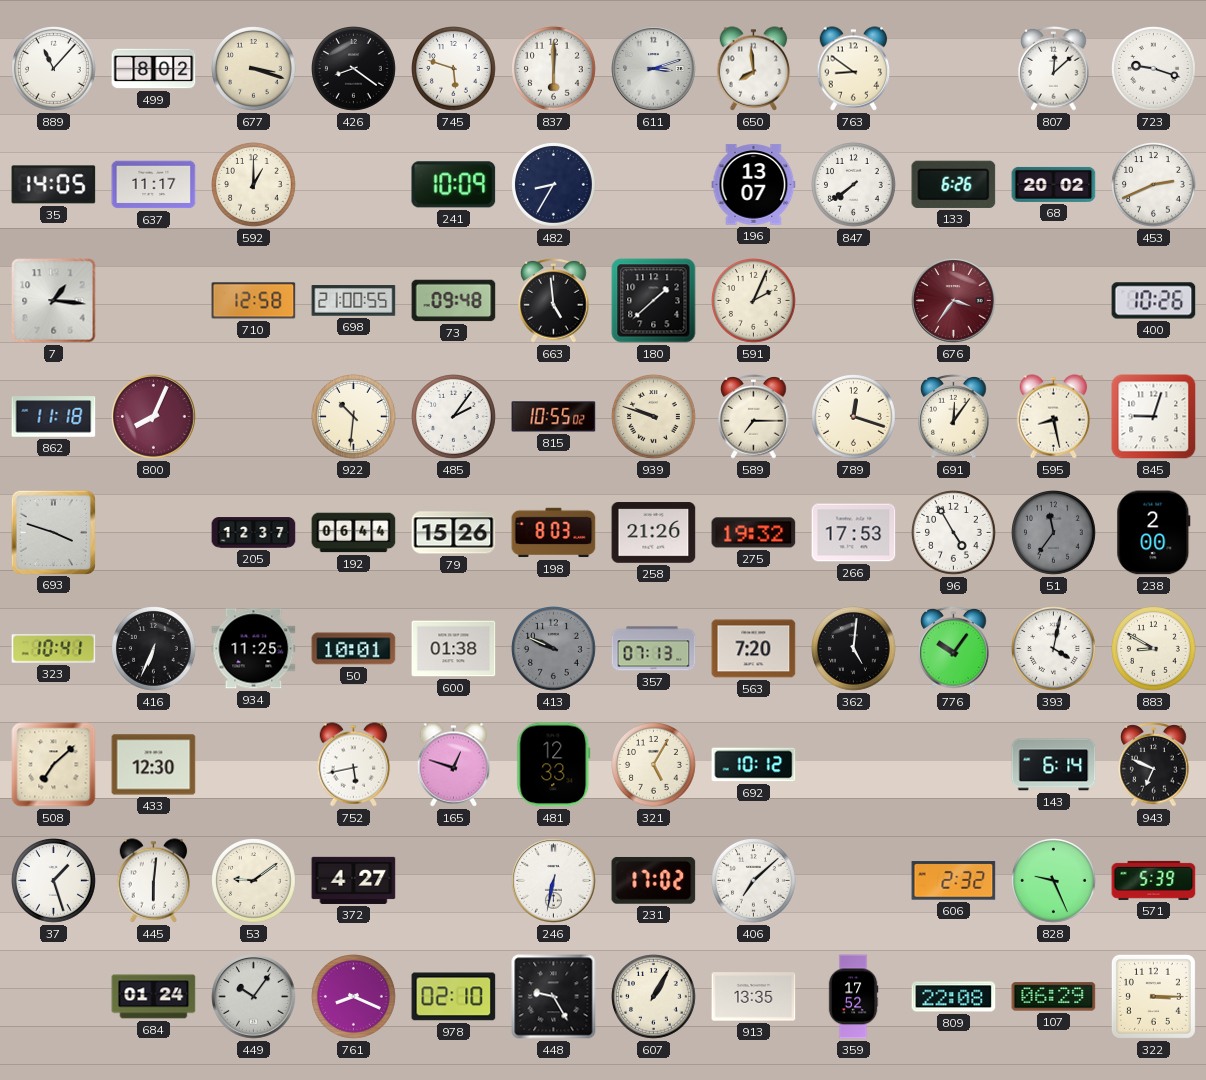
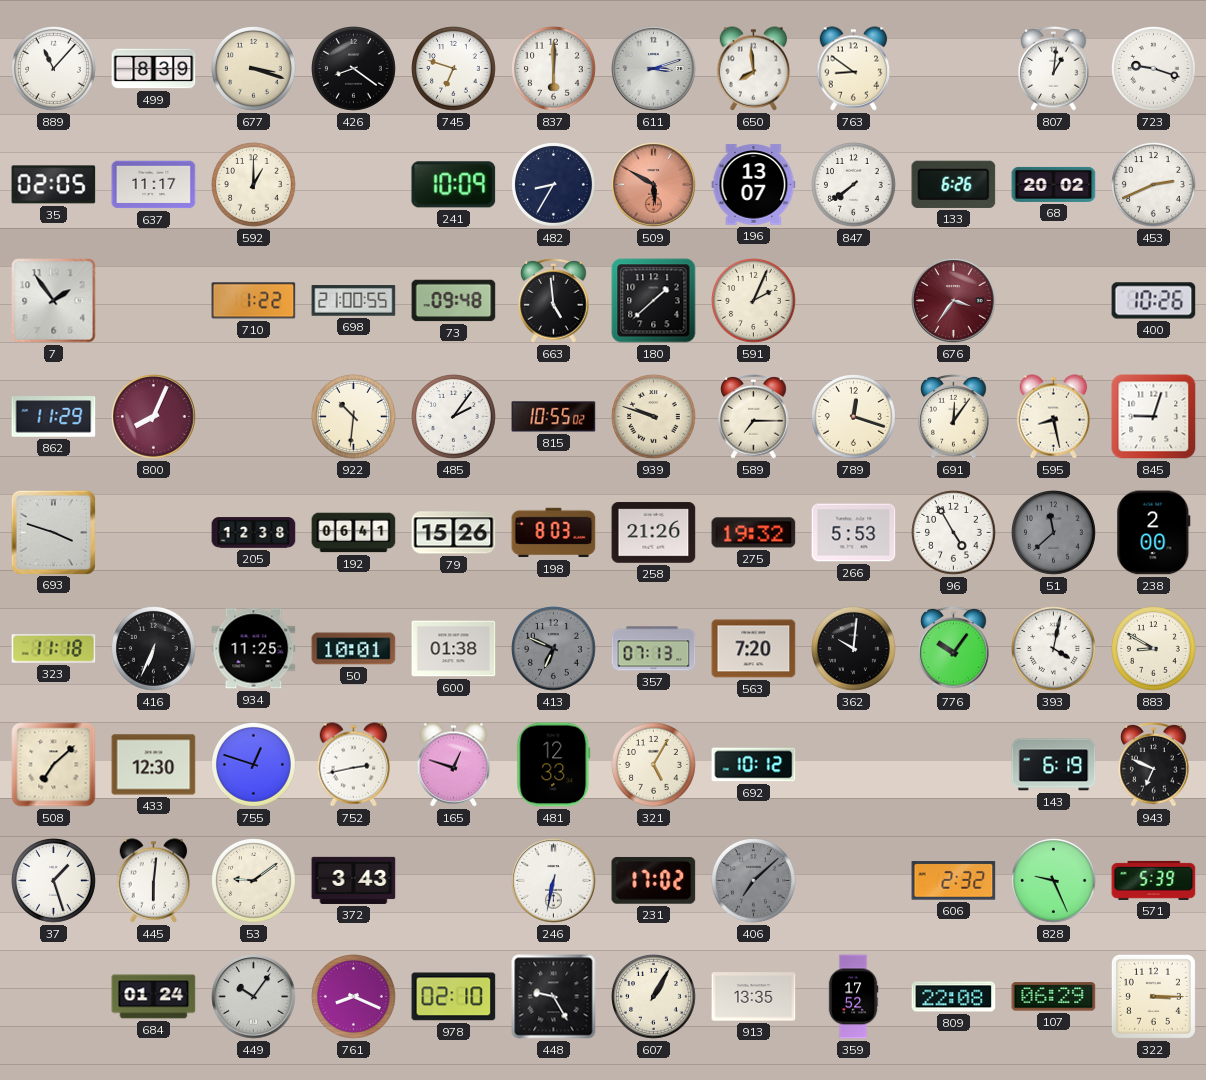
499: 8:02 -> 8:39 (154, 69)
745: 5:48 -> 6:48 (454, 69)
807: 12:08 -> 1:01 (1054, 69)
35: 14:05 -> 02:05 (54, 185)
509: none -> 5:50 (654, 185)
7: 1:16 -> 1:54 (54, 301)
710: 12:58 -> 1:22 (254, 301)
862: 11:18 -> 11:29 (54, 417)
205: 12:37 -> 12:38 (254, 533)
192: 06:44 -> 06:41 (354, 533)
266: 17:53 -> 5:53 (854, 533)
51: 11:36 -> 11:38 (1054, 533)
323: 10:41 -> 11:18 (54, 649)
413: 9:49 -> 6:49 (554, 649)
362: 5:01 -> 10:01 (854, 649)
755: none -> 12:48 (254, 765)
752: 5:43 -> 2:43 (354, 765)
143: 6:14 -> 6:19 (1054, 765)
372: 4:27 -> 3:43 (354, 880)
406 dial: white -> grey (754, 881)
